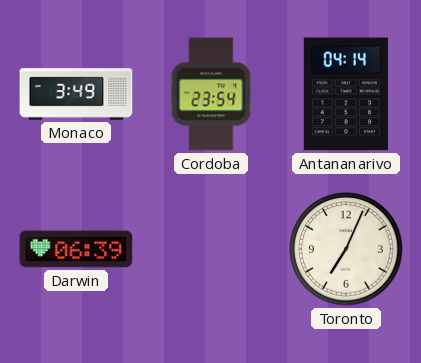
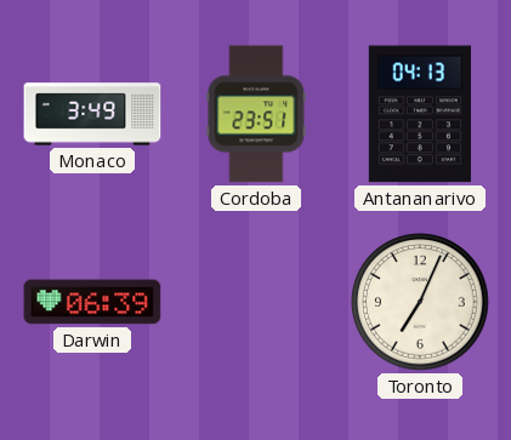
Cordoba: 23:54 -> 23:51 (256, 114)
Antananarivo: 04:14 -> 04:13 (420, 114)
